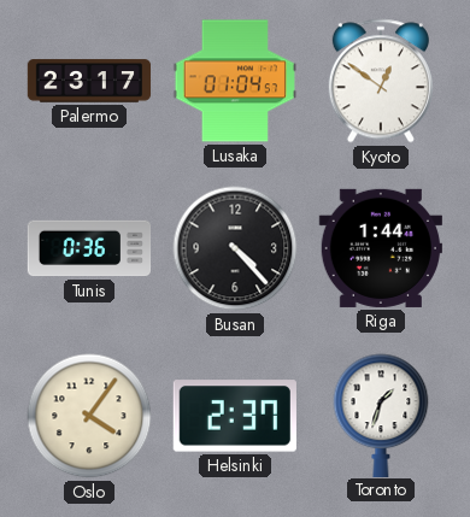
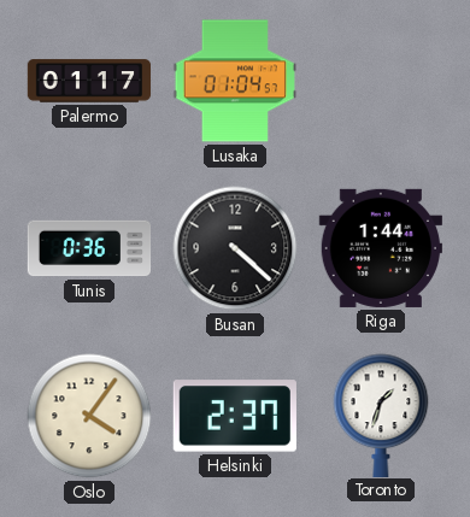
Palermo: 23:17 -> 01:17 (89, 81)
Kyoto: 12:51 -> none (381, 81)
Busan: 4:23 -> 4:22 (235, 248)
